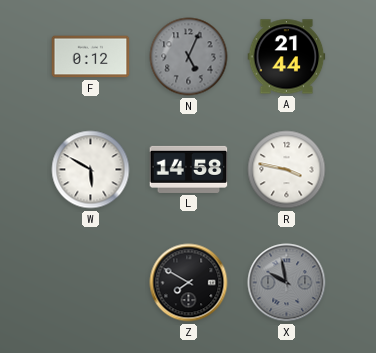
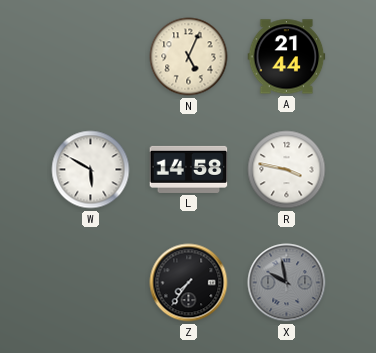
F: 0:12 -> none (91, 57)
N dial: grey -> cream (189, 57)
Z: 7:50 -> 7:36 (189, 283)
